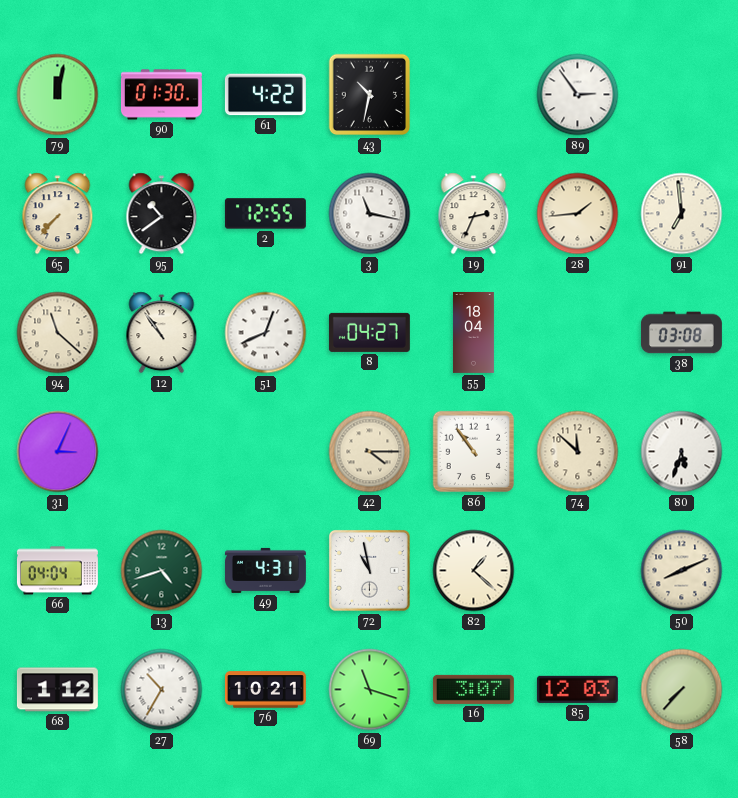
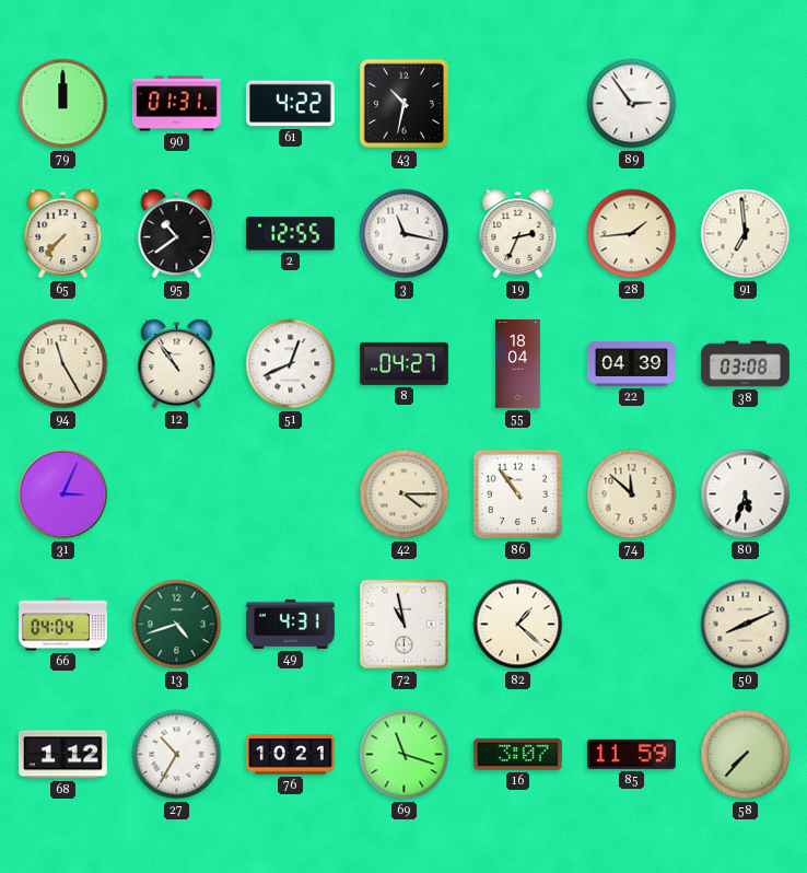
79: 12:02 -> 12:00 (63, 104)
90: 01:30 -> 01:31 (176, 104)
94: 11:22 -> 11:25 (63, 364)
22: none -> 04:39 (631, 364)
85: 12:03 -> 11:59 (631, 754)
